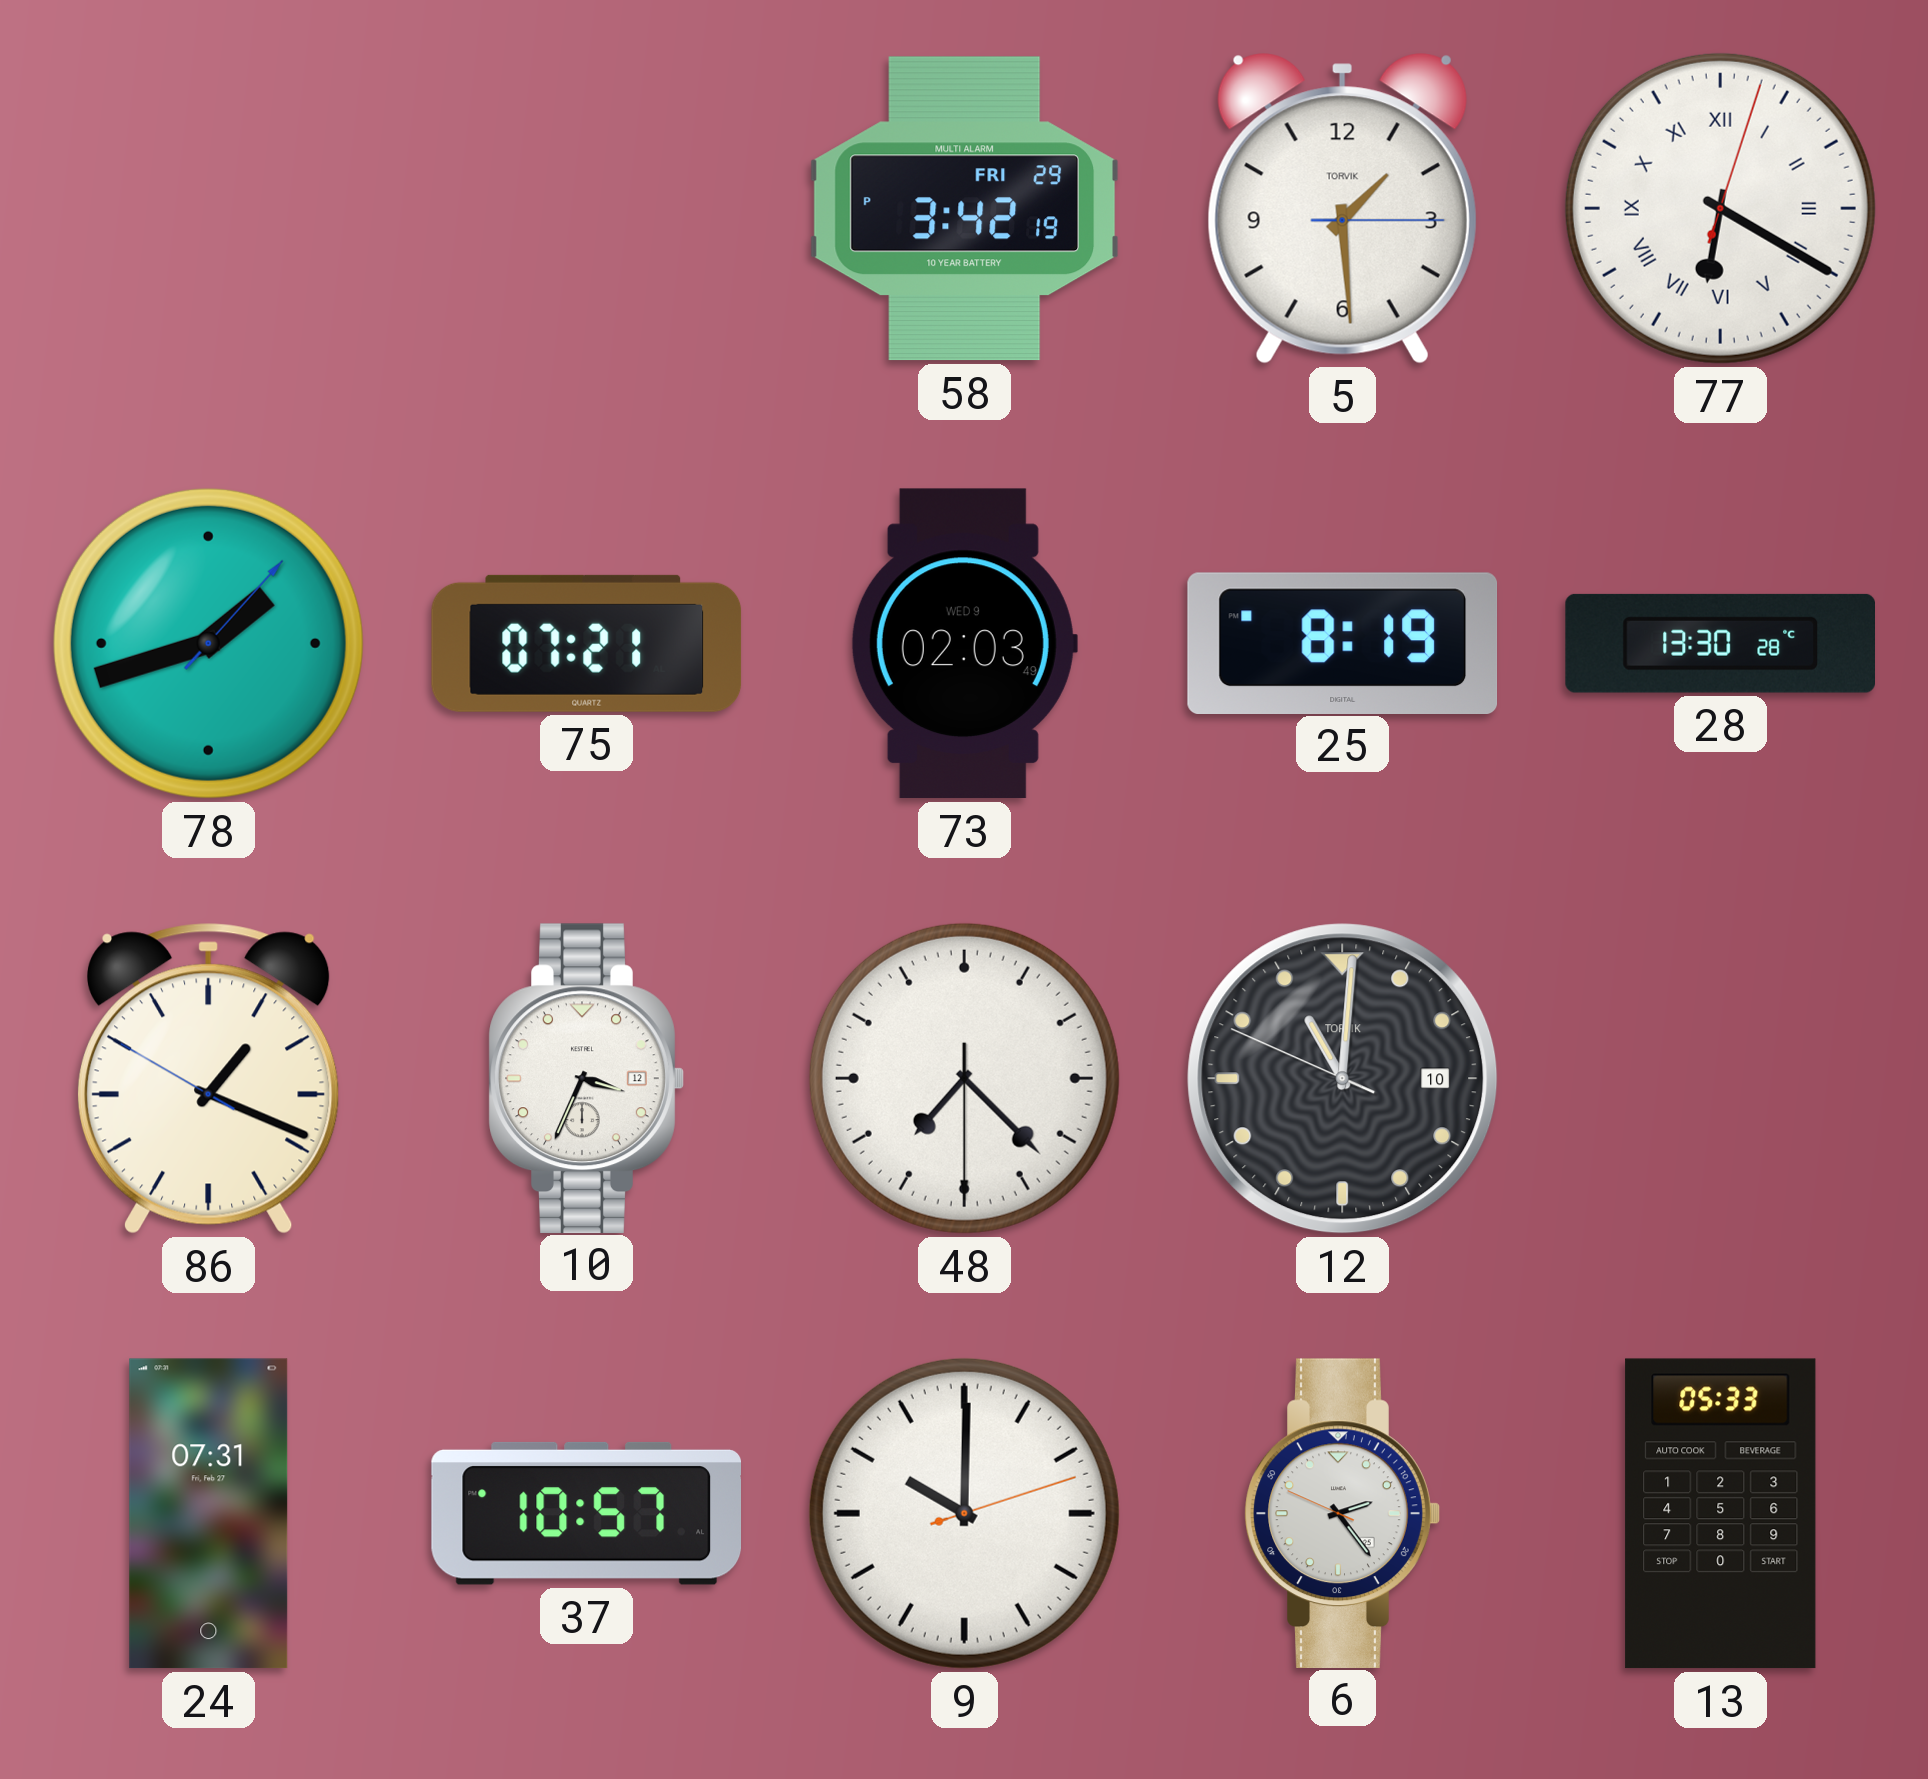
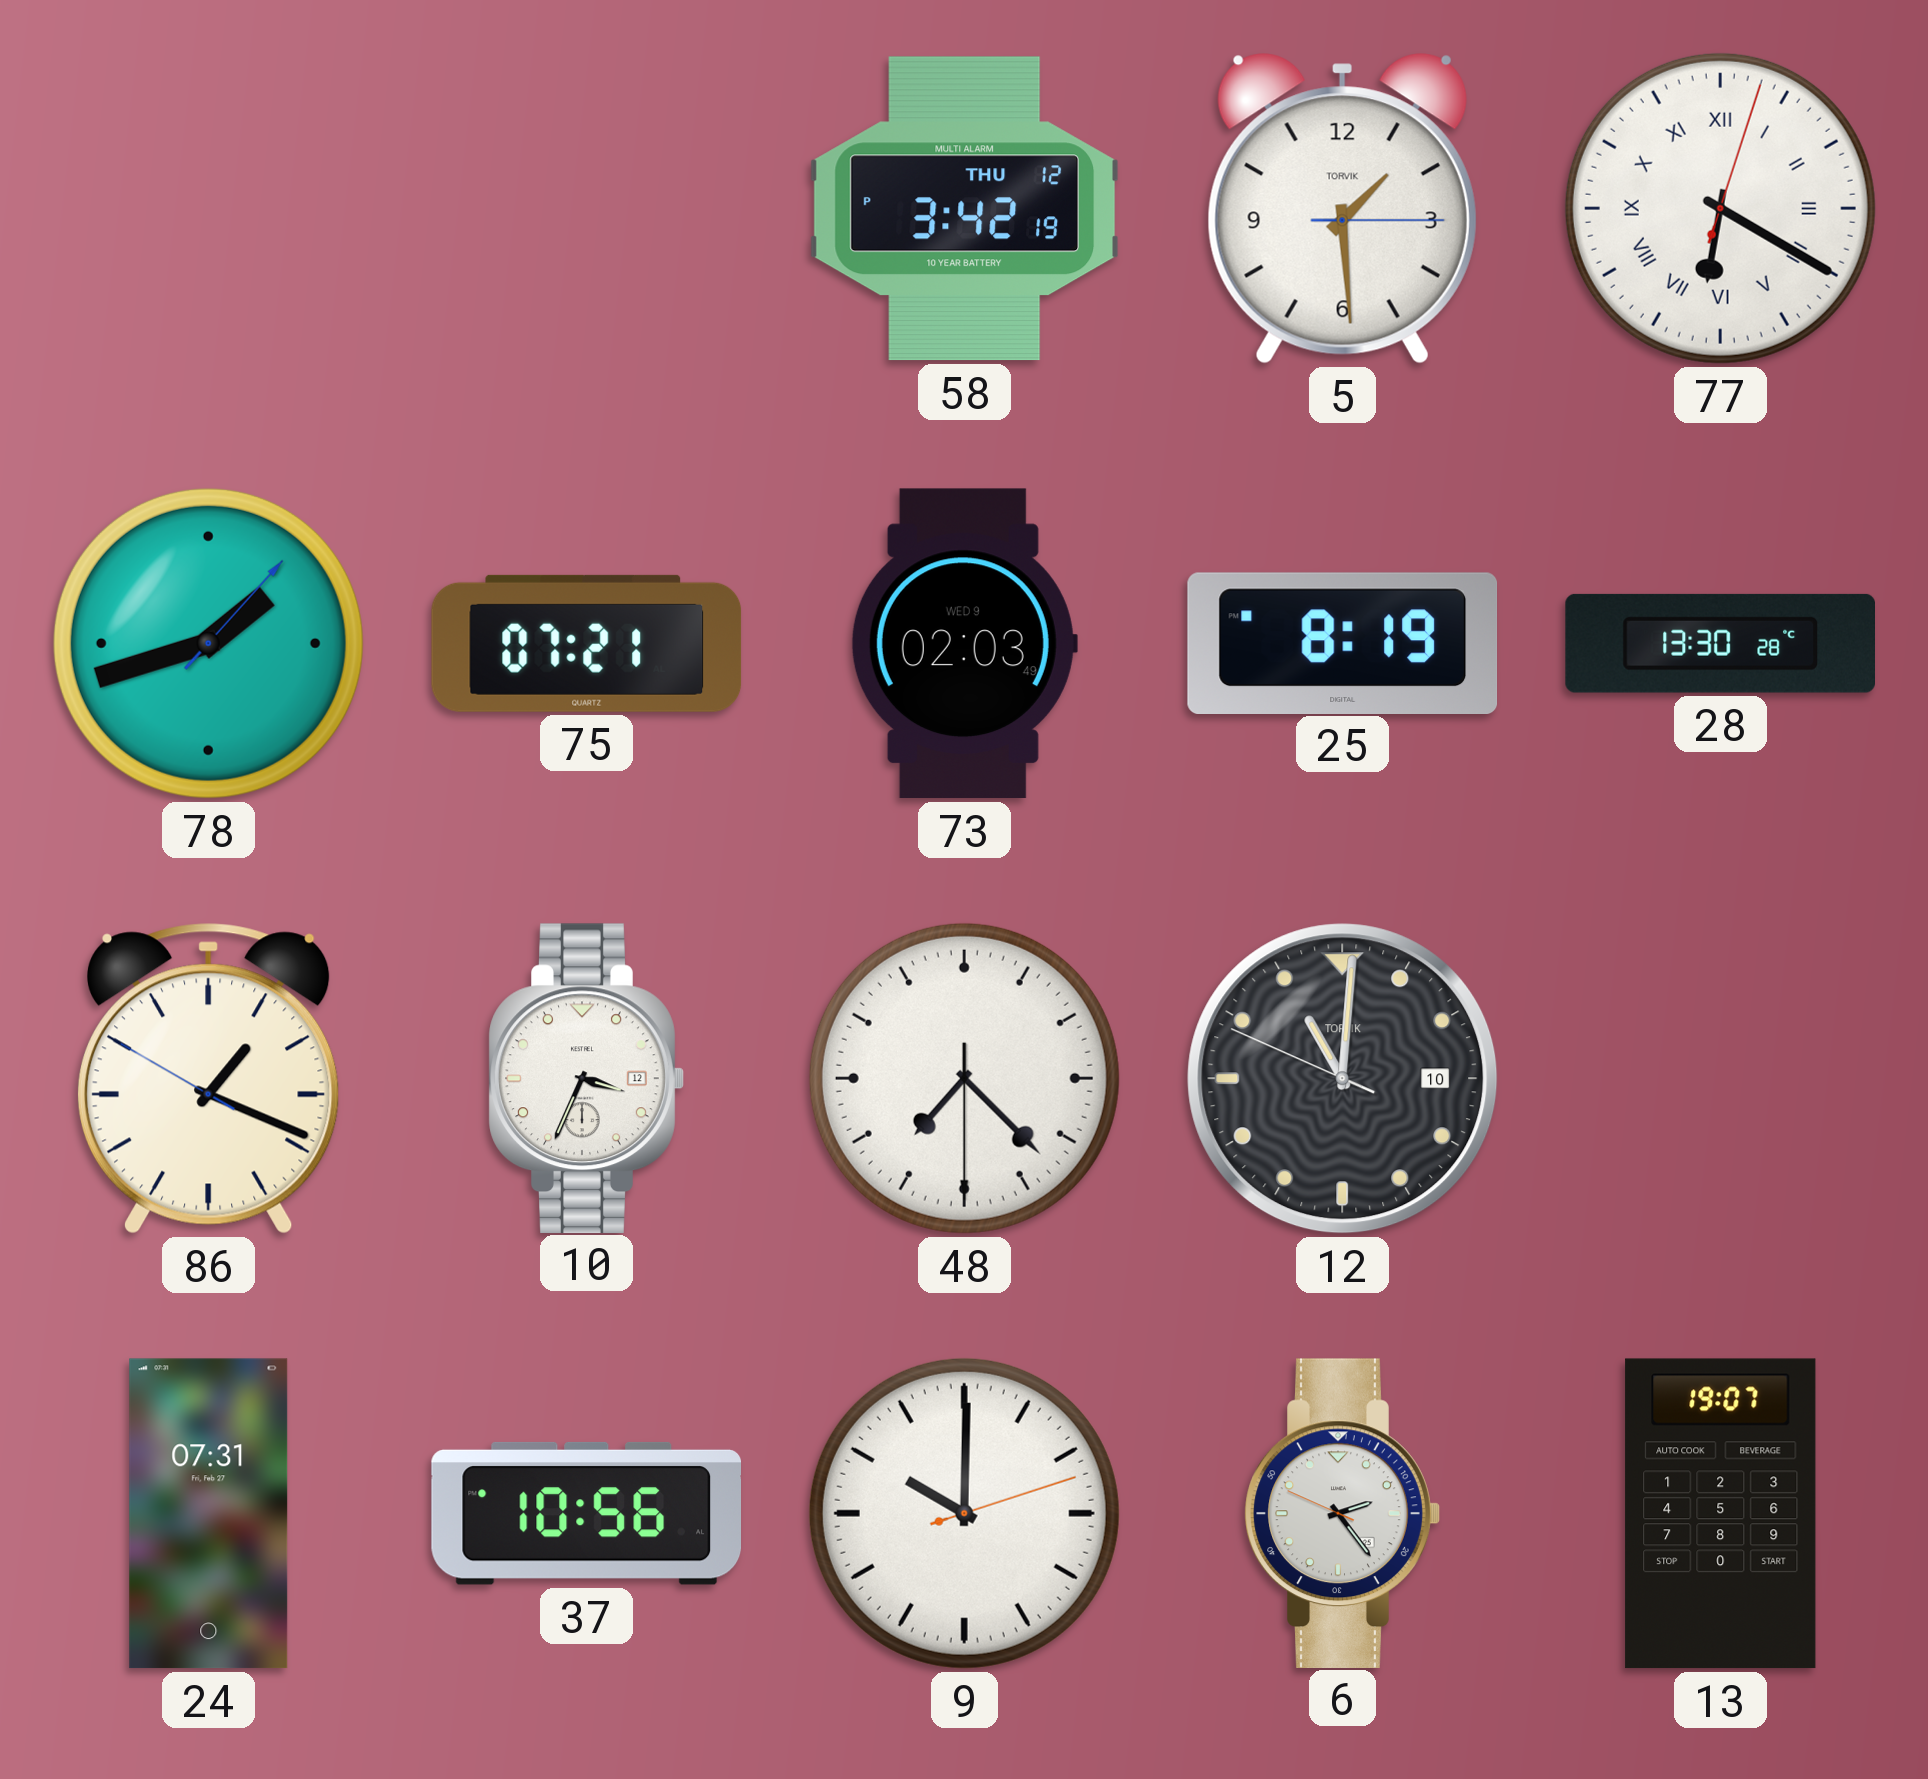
58 date: FRI 29 -> THU 12 (965, 209)
37: 10:57 -> 10:56 (586, 1513)
13: 05:33 -> 19:07 (1721, 1514)
